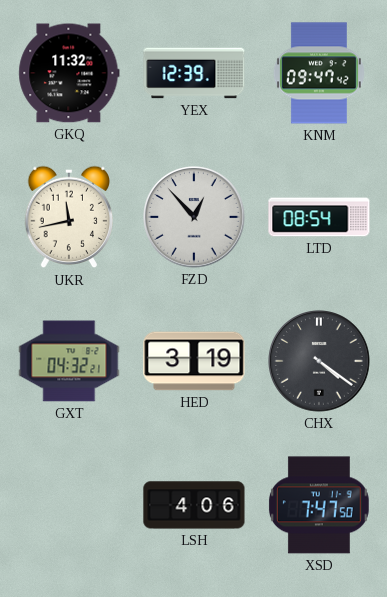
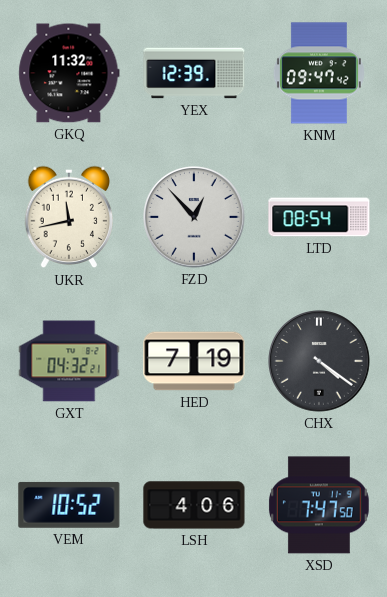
HED: 3:19 -> 7:19 (194, 361)
VEM: none -> 10:52 (69, 505)
